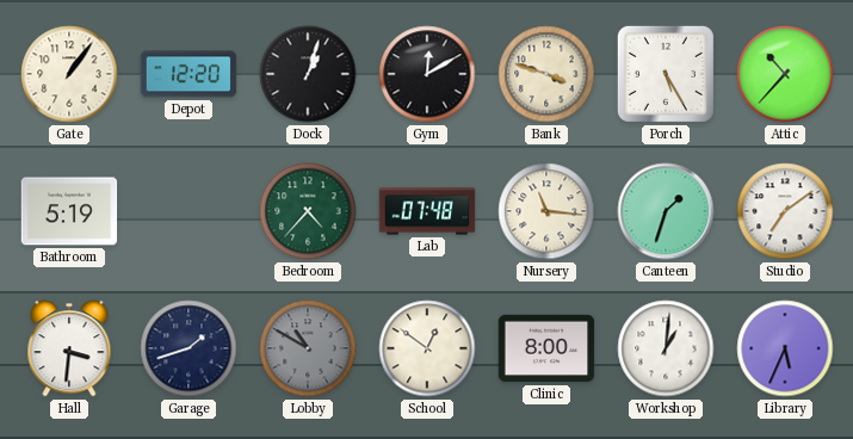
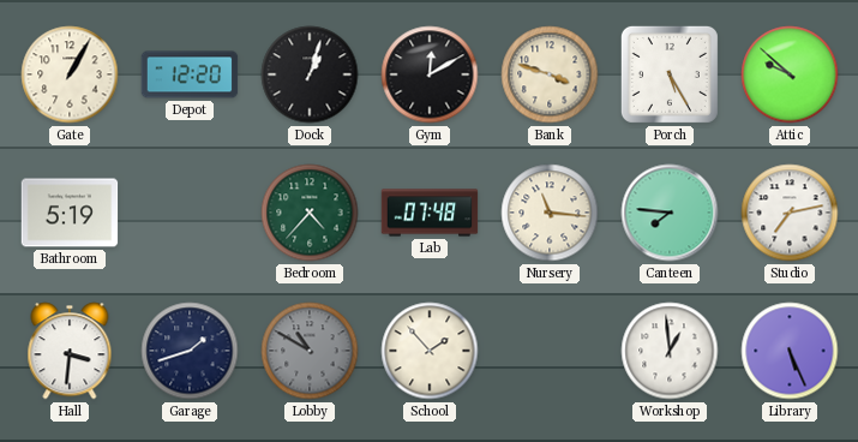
Gate: 1:06 -> 1:05 (70, 74)
Attic: 10:37 -> 9:52 (790, 74)
Canteen: 1:33 -> 7:46 (670, 213)
Studio: 7:09 -> 7:13 (790, 213)
School: 12:51 -> 1:53 (430, 351)
Clinic: 8:00 -> none (546, 348)
Workshop: 1:01 -> 12:59 (670, 351)
Library: 5:34 -> 5:26 (790, 351)
